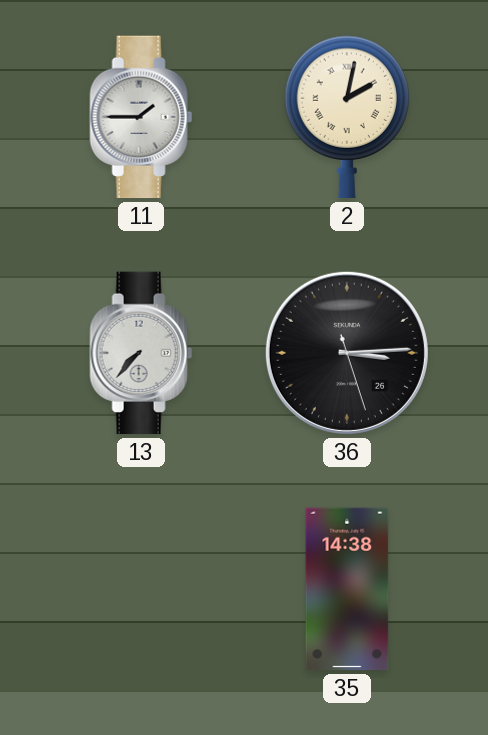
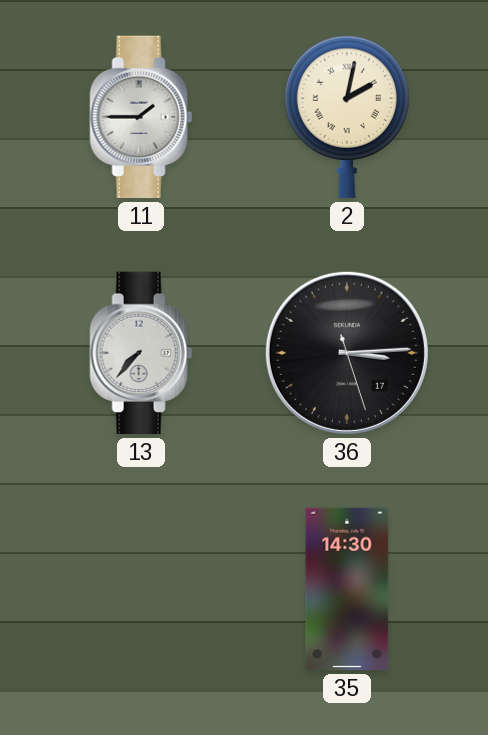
36 date: 26 -> 17 (347, 353)
35: 14:38 -> 14:30 (347, 589)
